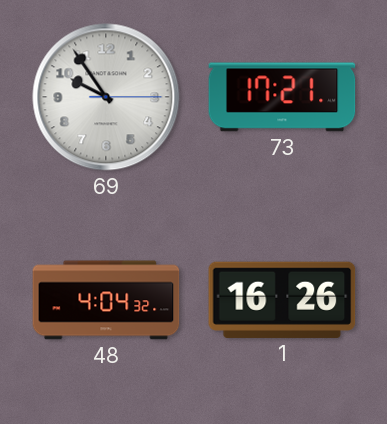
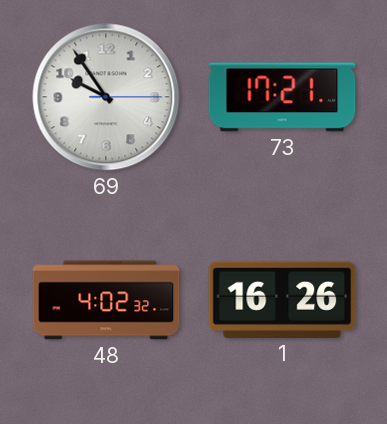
48: 4:04 -> 4:02 (106, 300)
